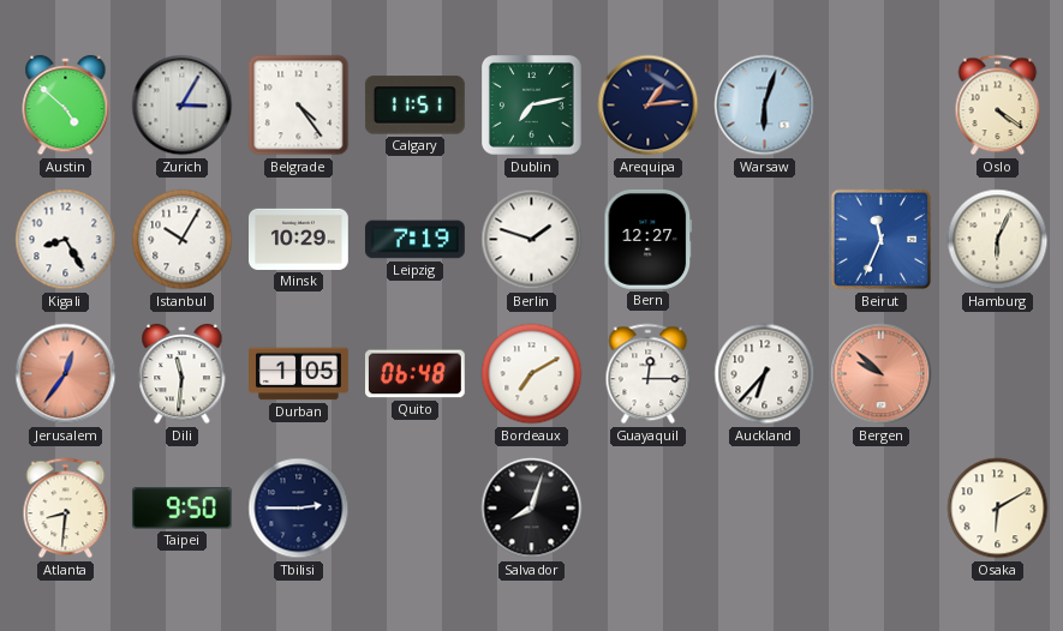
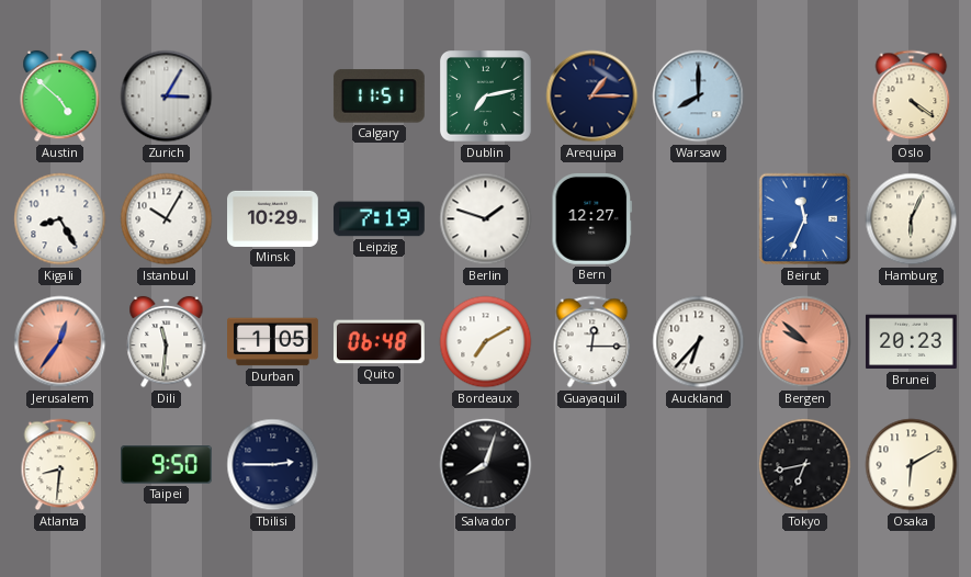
Belgrade: 4:24 -> none (299, 106)
Arequipa: 1:14 -> 1:15 (592, 97)
Warsaw: 6:03 -> 8:00 (699, 97)
Brunei: none -> 20:23 (911, 342)
Tokyo: none -> 6:43 (805, 465)
